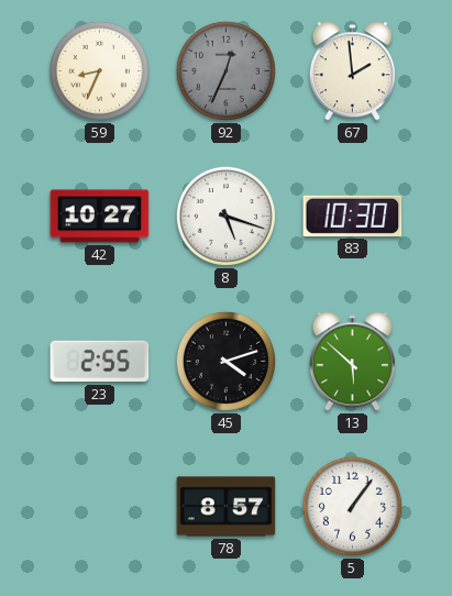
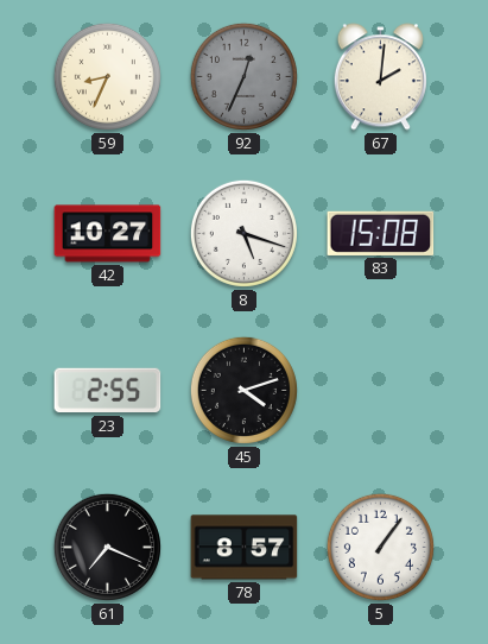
67: 1:59 -> 2:01 (380, 77)
83: 10:30 -> 15:08 (381, 233)
13: 5:52 -> none (352, 362)
61: none -> 7:19 (107, 547)
